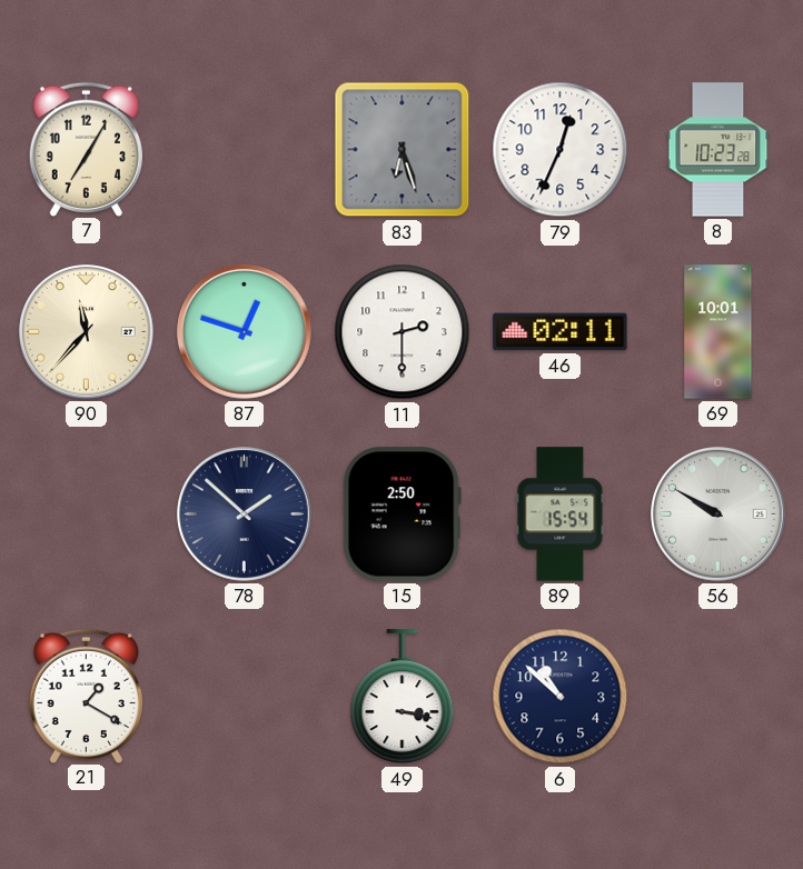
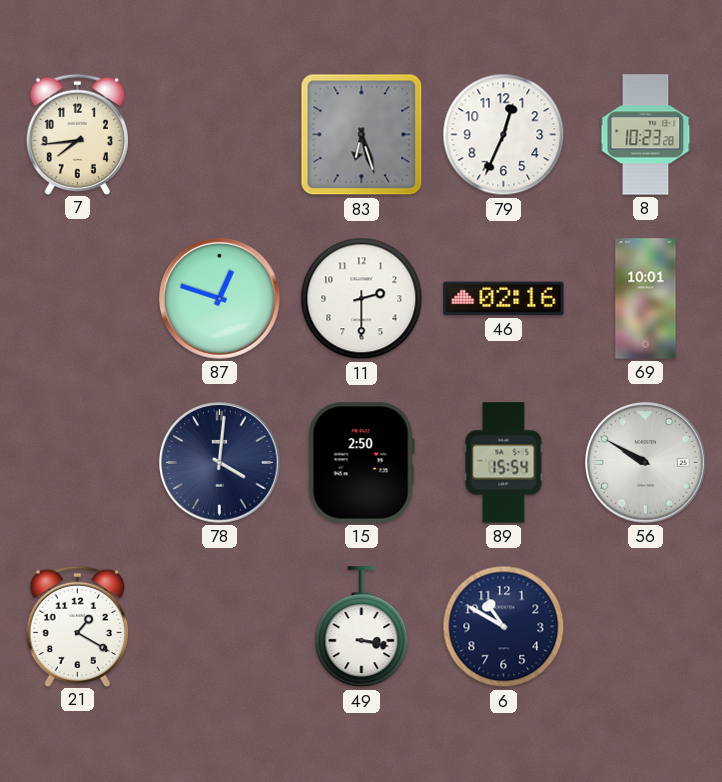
7: 7:05 -> 7:44 (77, 134)
90: 11:37 -> none (87, 332)
46: 02:11 -> 02:16 (504, 299)
78: 1:52 -> 4:01 (220, 463)
6: 10:52 -> 10:50 (504, 627)
